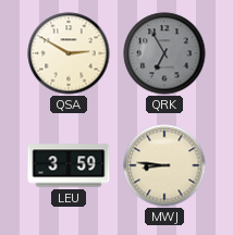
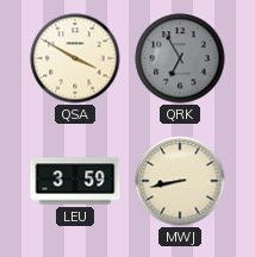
QSA: 2:50 -> 3:50 (75, 58)
MWJ: 8:46 -> 8:43 (180, 181)
